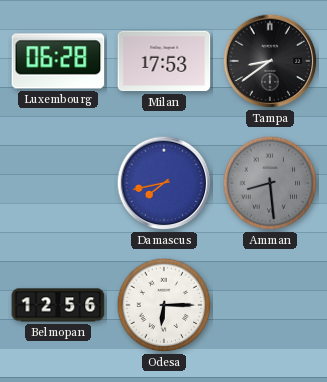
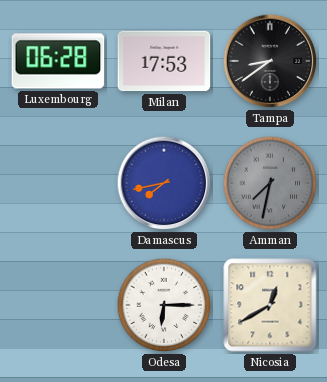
Amman: 8:29 -> 7:32 (270, 183)
Belmopan: 12:56 -> none (58, 305)
Nicosia: none -> 12:40 (270, 305)
